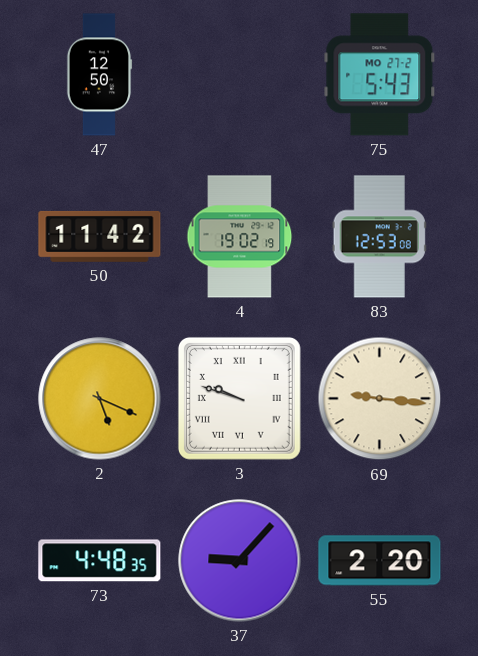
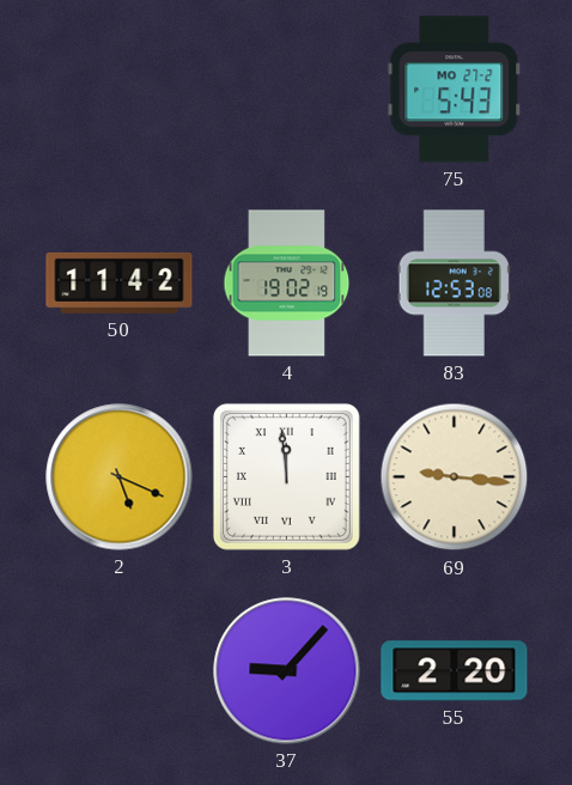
47: 12:50 -> none (99, 75)
3: 9:48 -> 11:59 (286, 476)
73: 4:48 -> none (100, 561)
